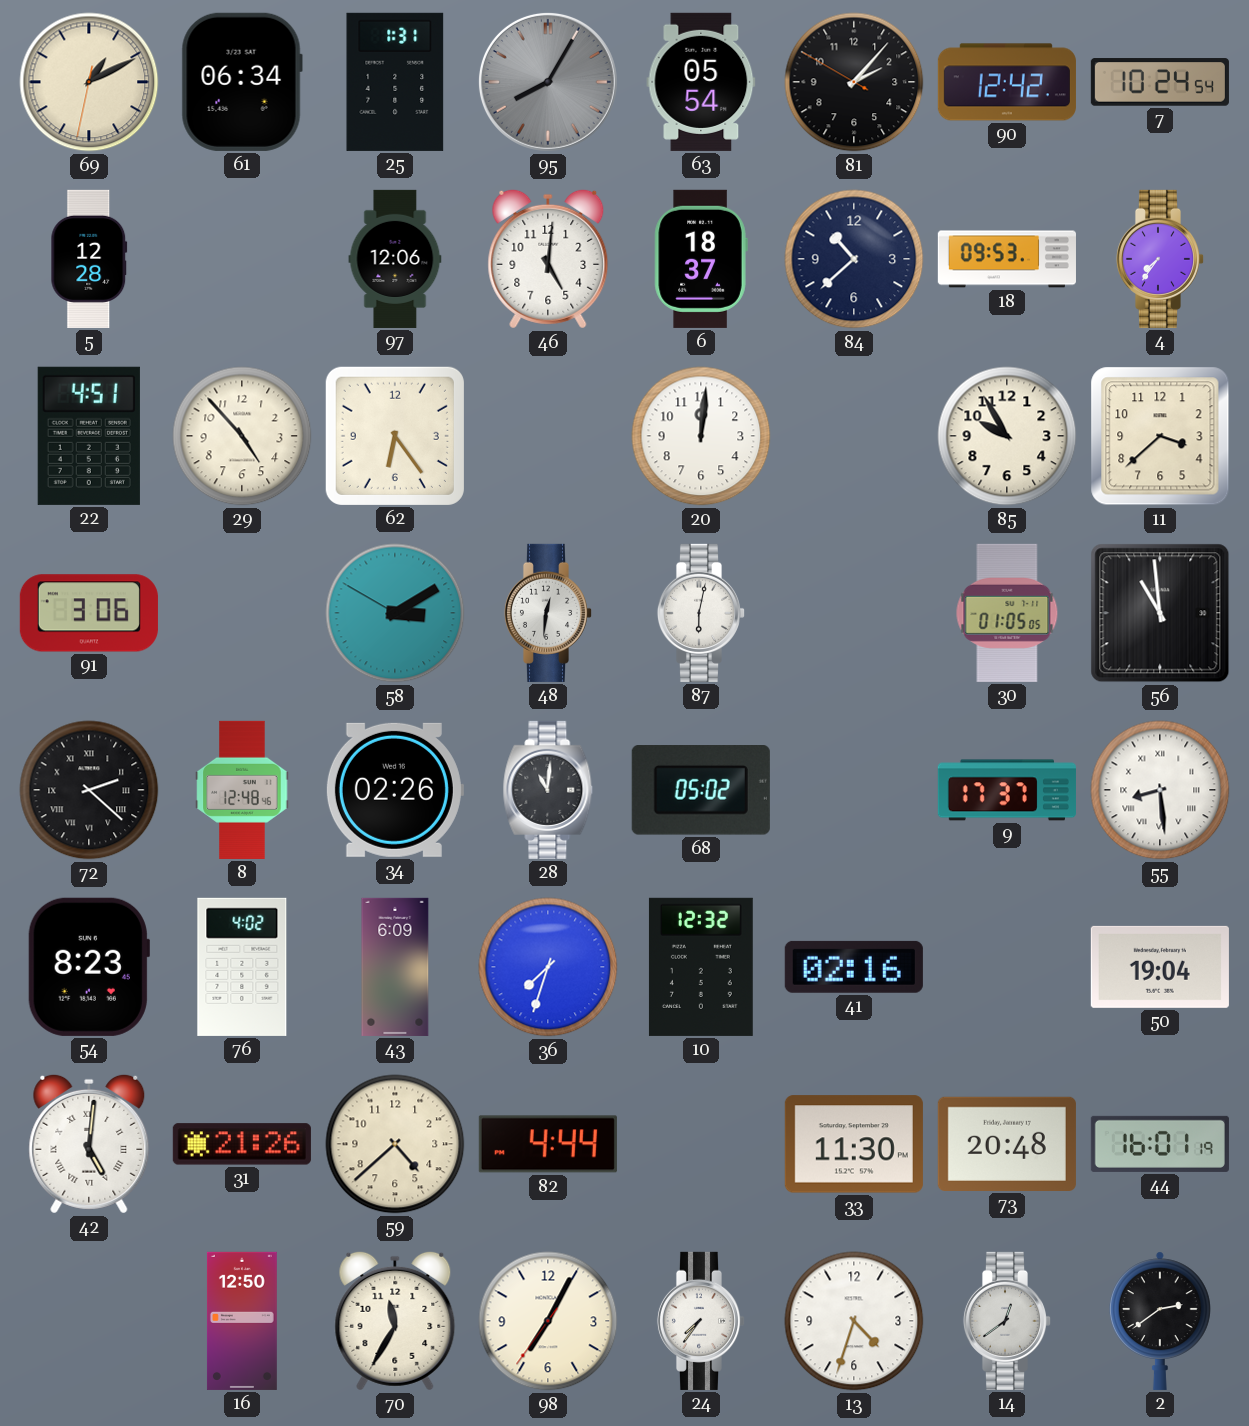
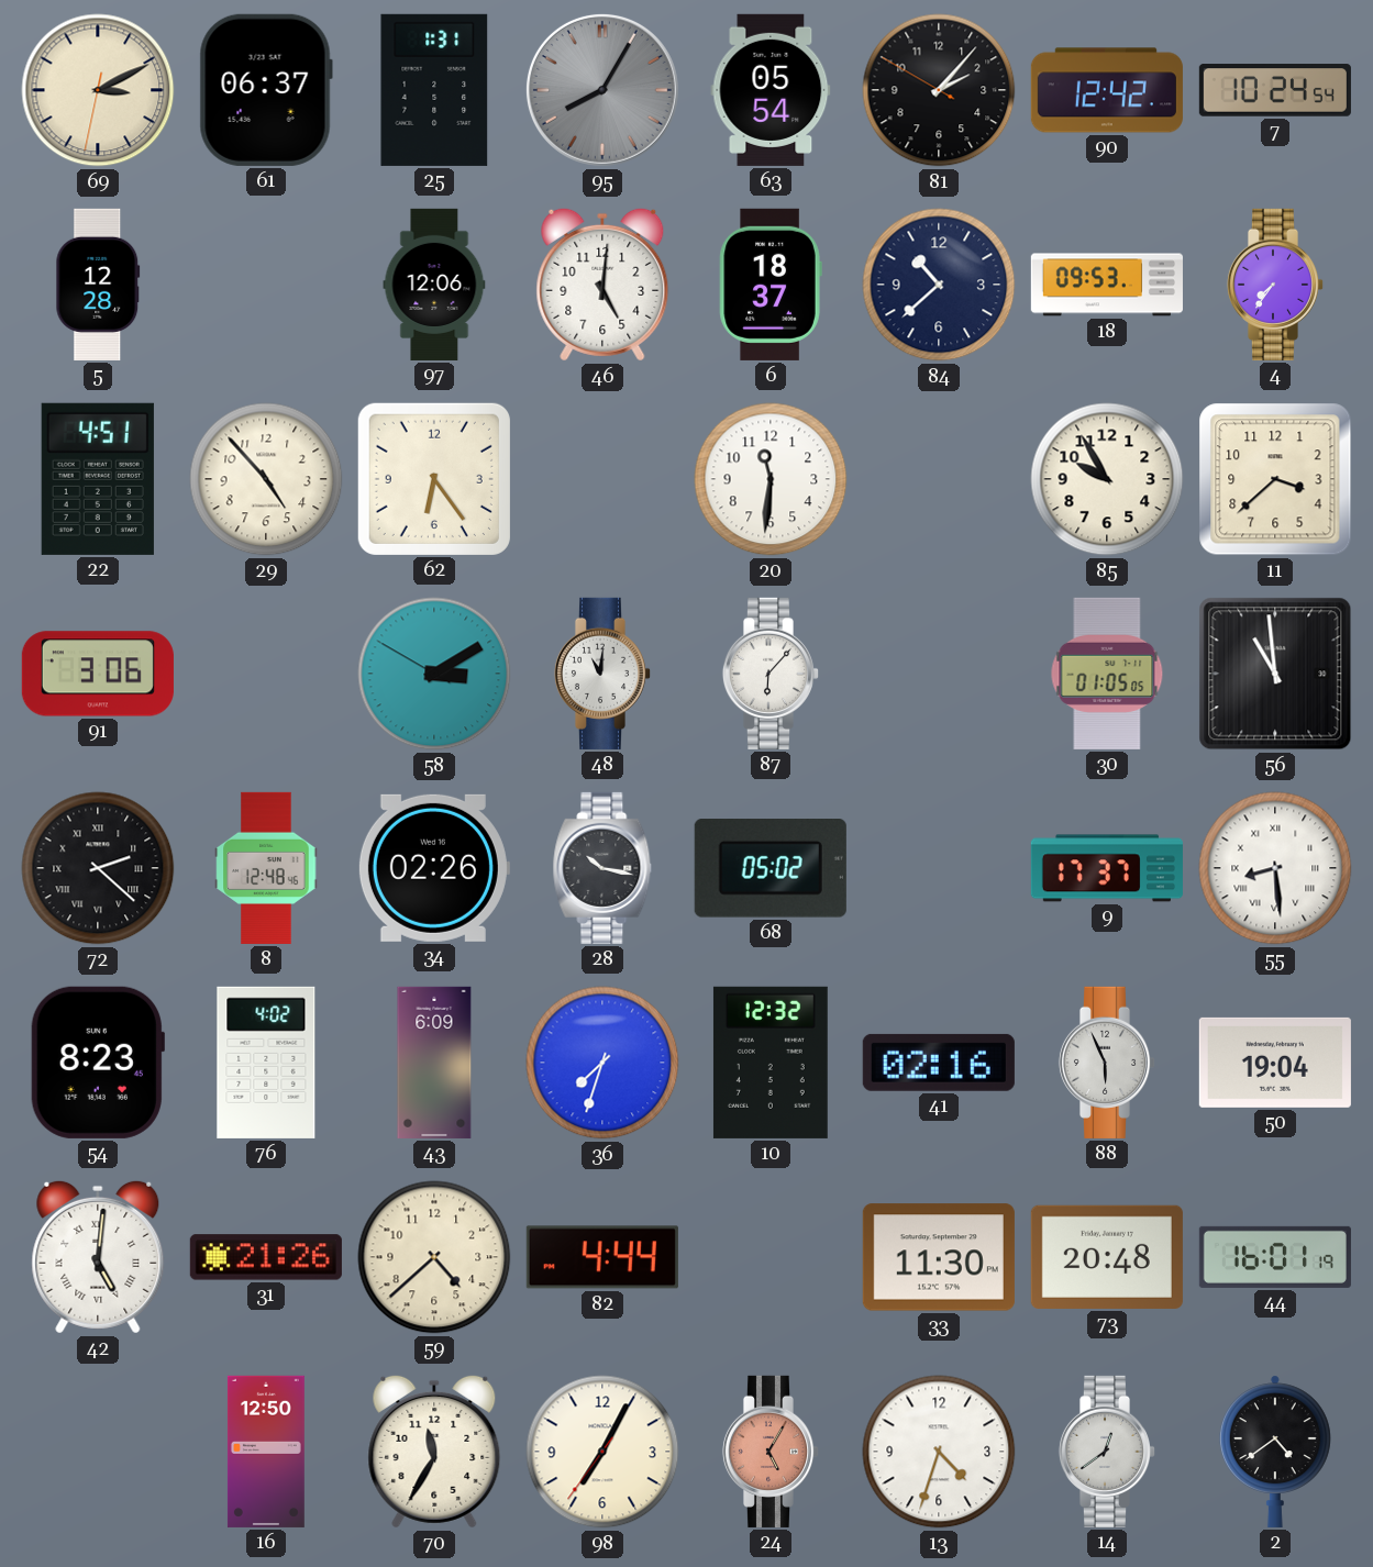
69: 1:10 -> 3:10 (98, 90)
61: 06:34 -> 06:37 (266, 90)
20: 12:01 -> 11:31 (771, 479)
48: 12:31 -> 11:01 (602, 674)
87: 6:02 -> 6:07 (771, 674)
28: 11:01 -> 10:17 (602, 868)
88: none -> 5:56 (1107, 1063)
24: 7:36 -> 5:05 (771, 1452)
24 dial: white -> salmon (771, 1452)
2: 2:39 -> 4:39 (1275, 1452)
